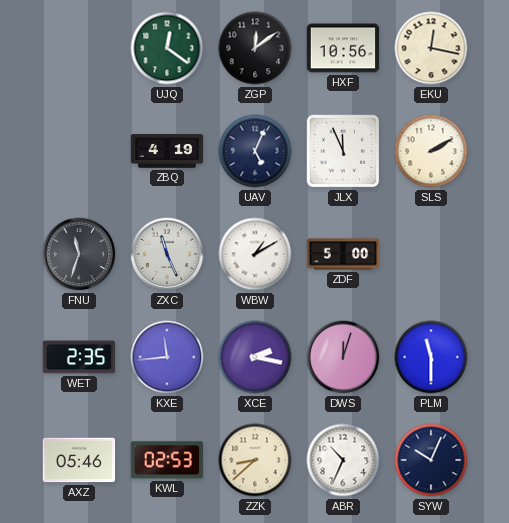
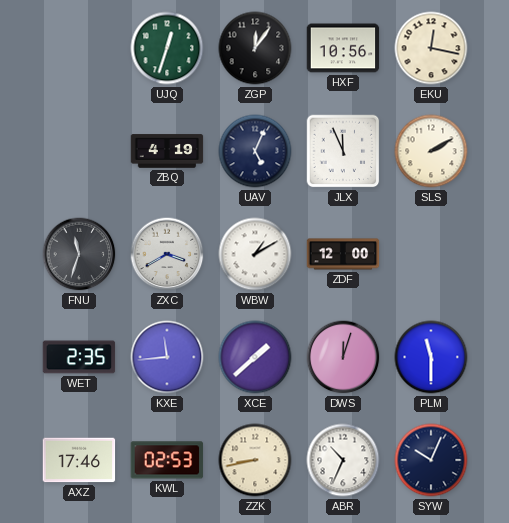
UJQ: 12:21 -> 12:33 (167, 48)
ZGP: 12:09 -> 12:06 (255, 48)
ZXC: 11:26 -> 3:40 (167, 254)
ZDF: 5:00 -> 12:00 (343, 254)
XCE: 2:17 -> 1:38 (255, 357)
AXZ: 05:46 -> 17:46 (79, 460)
ZZK: 8:38 -> 8:43 (255, 460)
